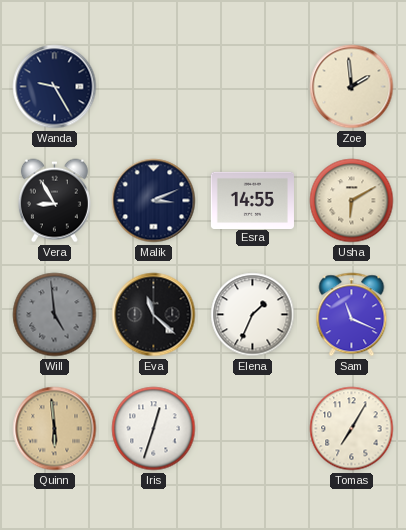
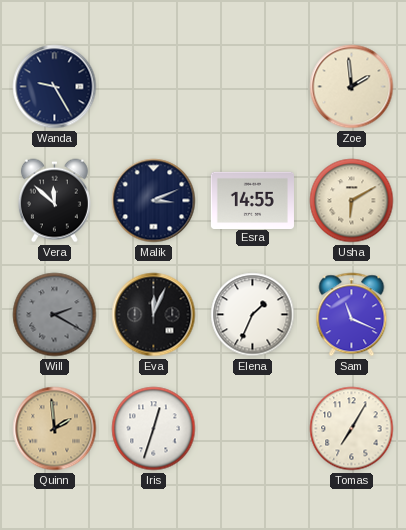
Vera: 8:55 -> 11:52 (54, 201)
Will: 4:59 -> 2:20 (55, 315)
Eva: 11:22 -> 12:04 (154, 315)
Quinn: 5:59 -> 1:59 (55, 429)
